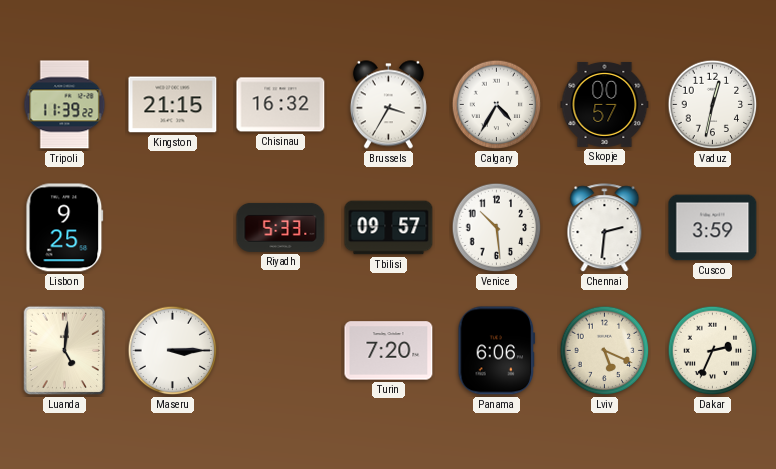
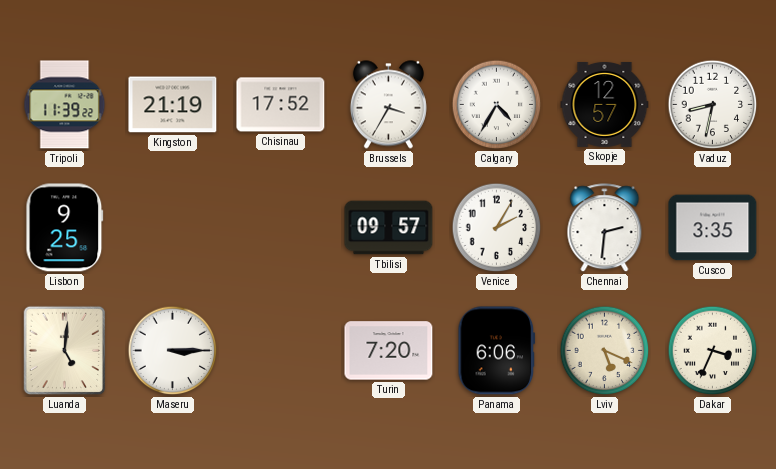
Kingston: 21:15 -> 21:19 (173, 105)
Chisinau: 16:32 -> 17:52 (281, 105)
Skopje: 00:57 -> 12:57 (605, 104)
Vaduz: 12:32 -> 8:32 (713, 105)
Riyadh: 5:33 -> none (281, 227)
Venice: 10:29 -> 2:05 (497, 228)
Cusco: 3:59 -> 3:35 (713, 228)
Dakar: 2:34 -> 3:34 (713, 351)
